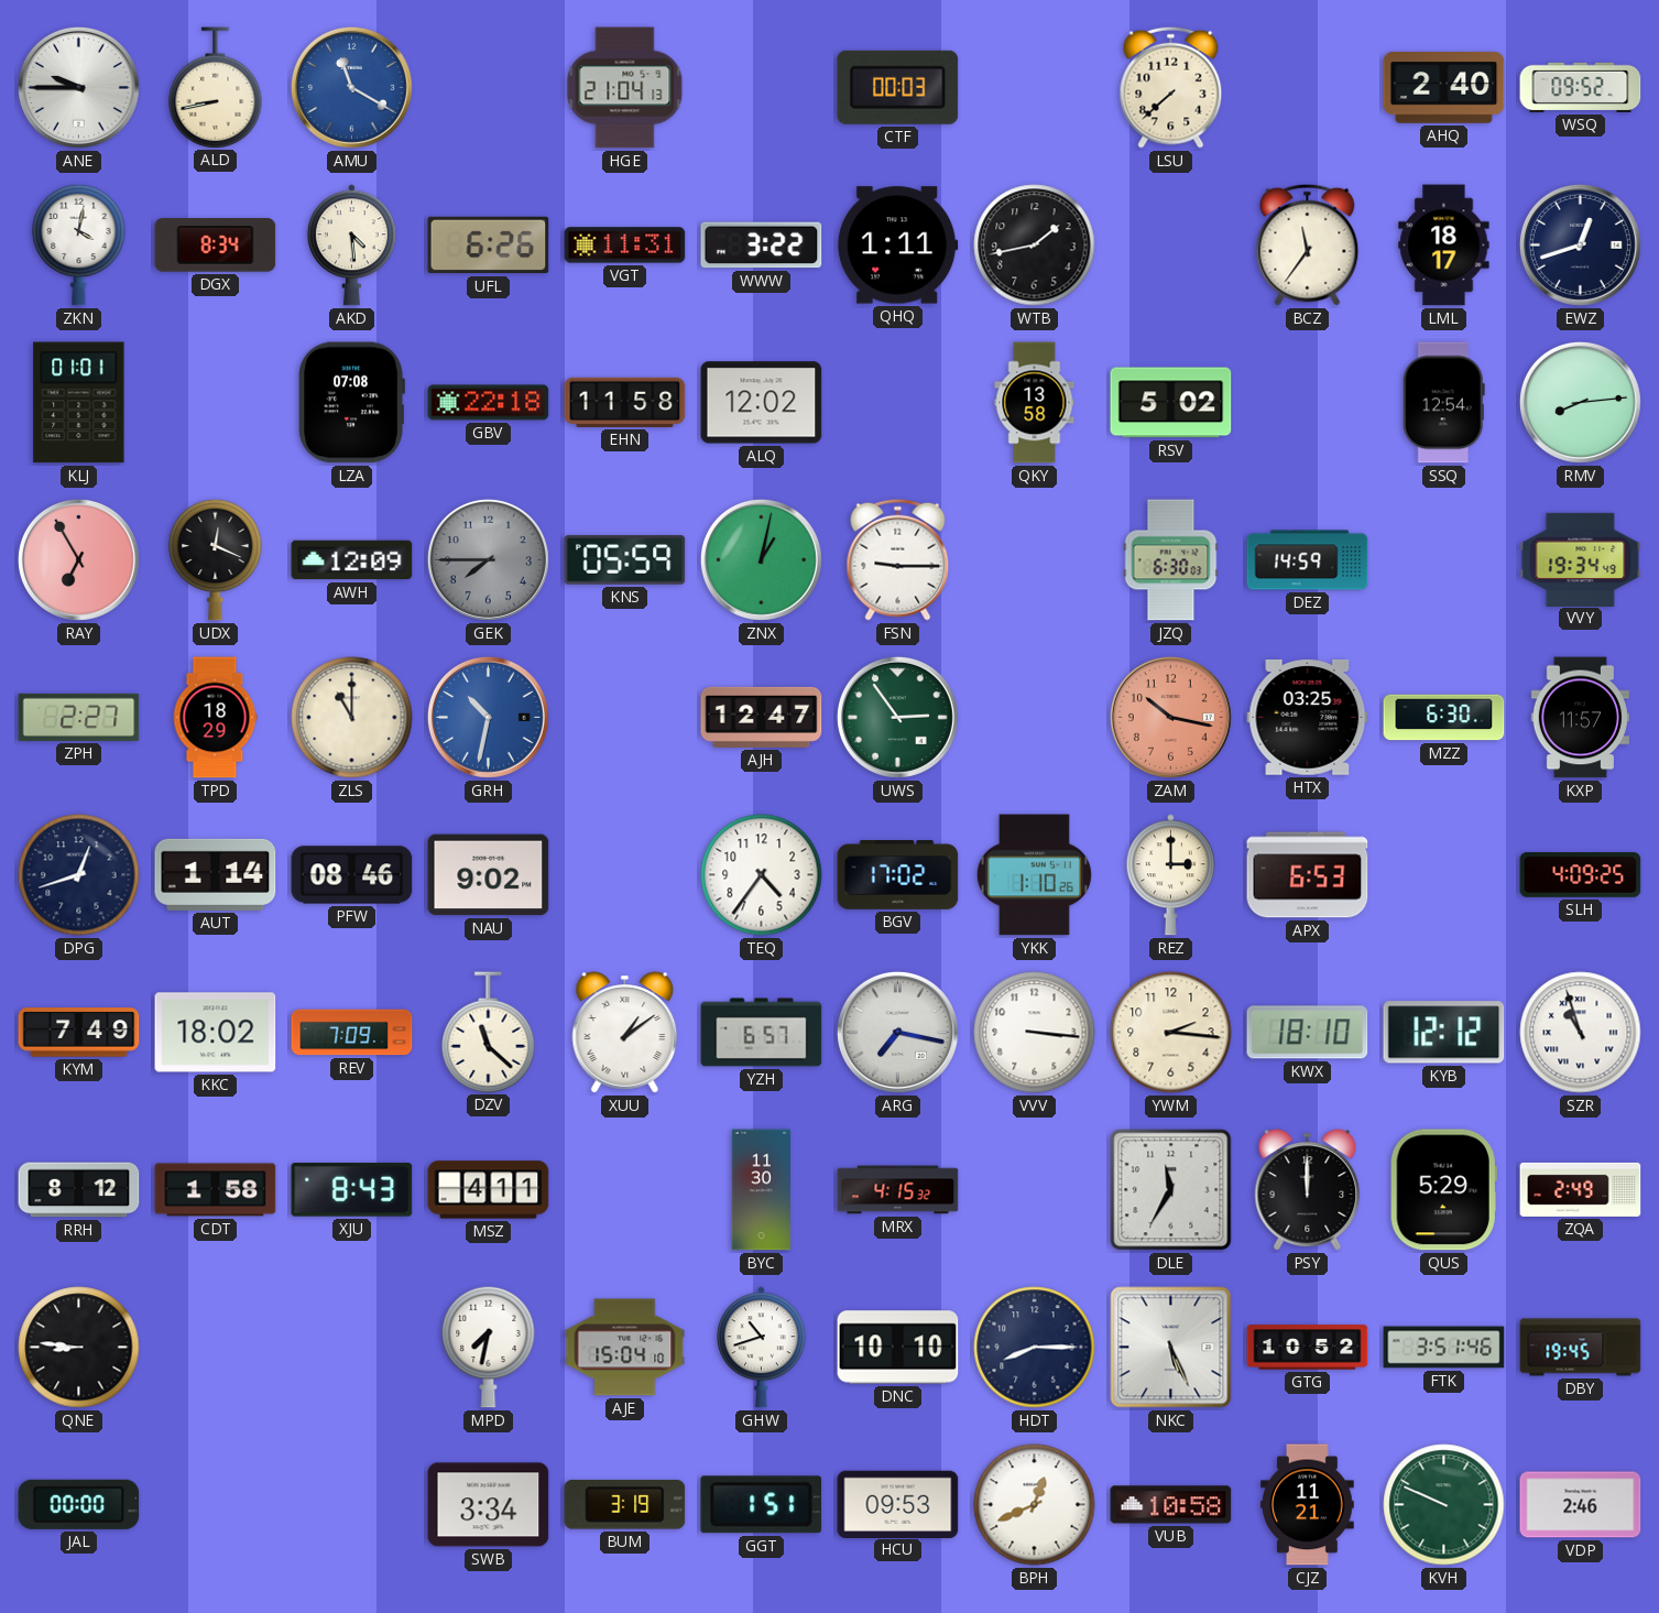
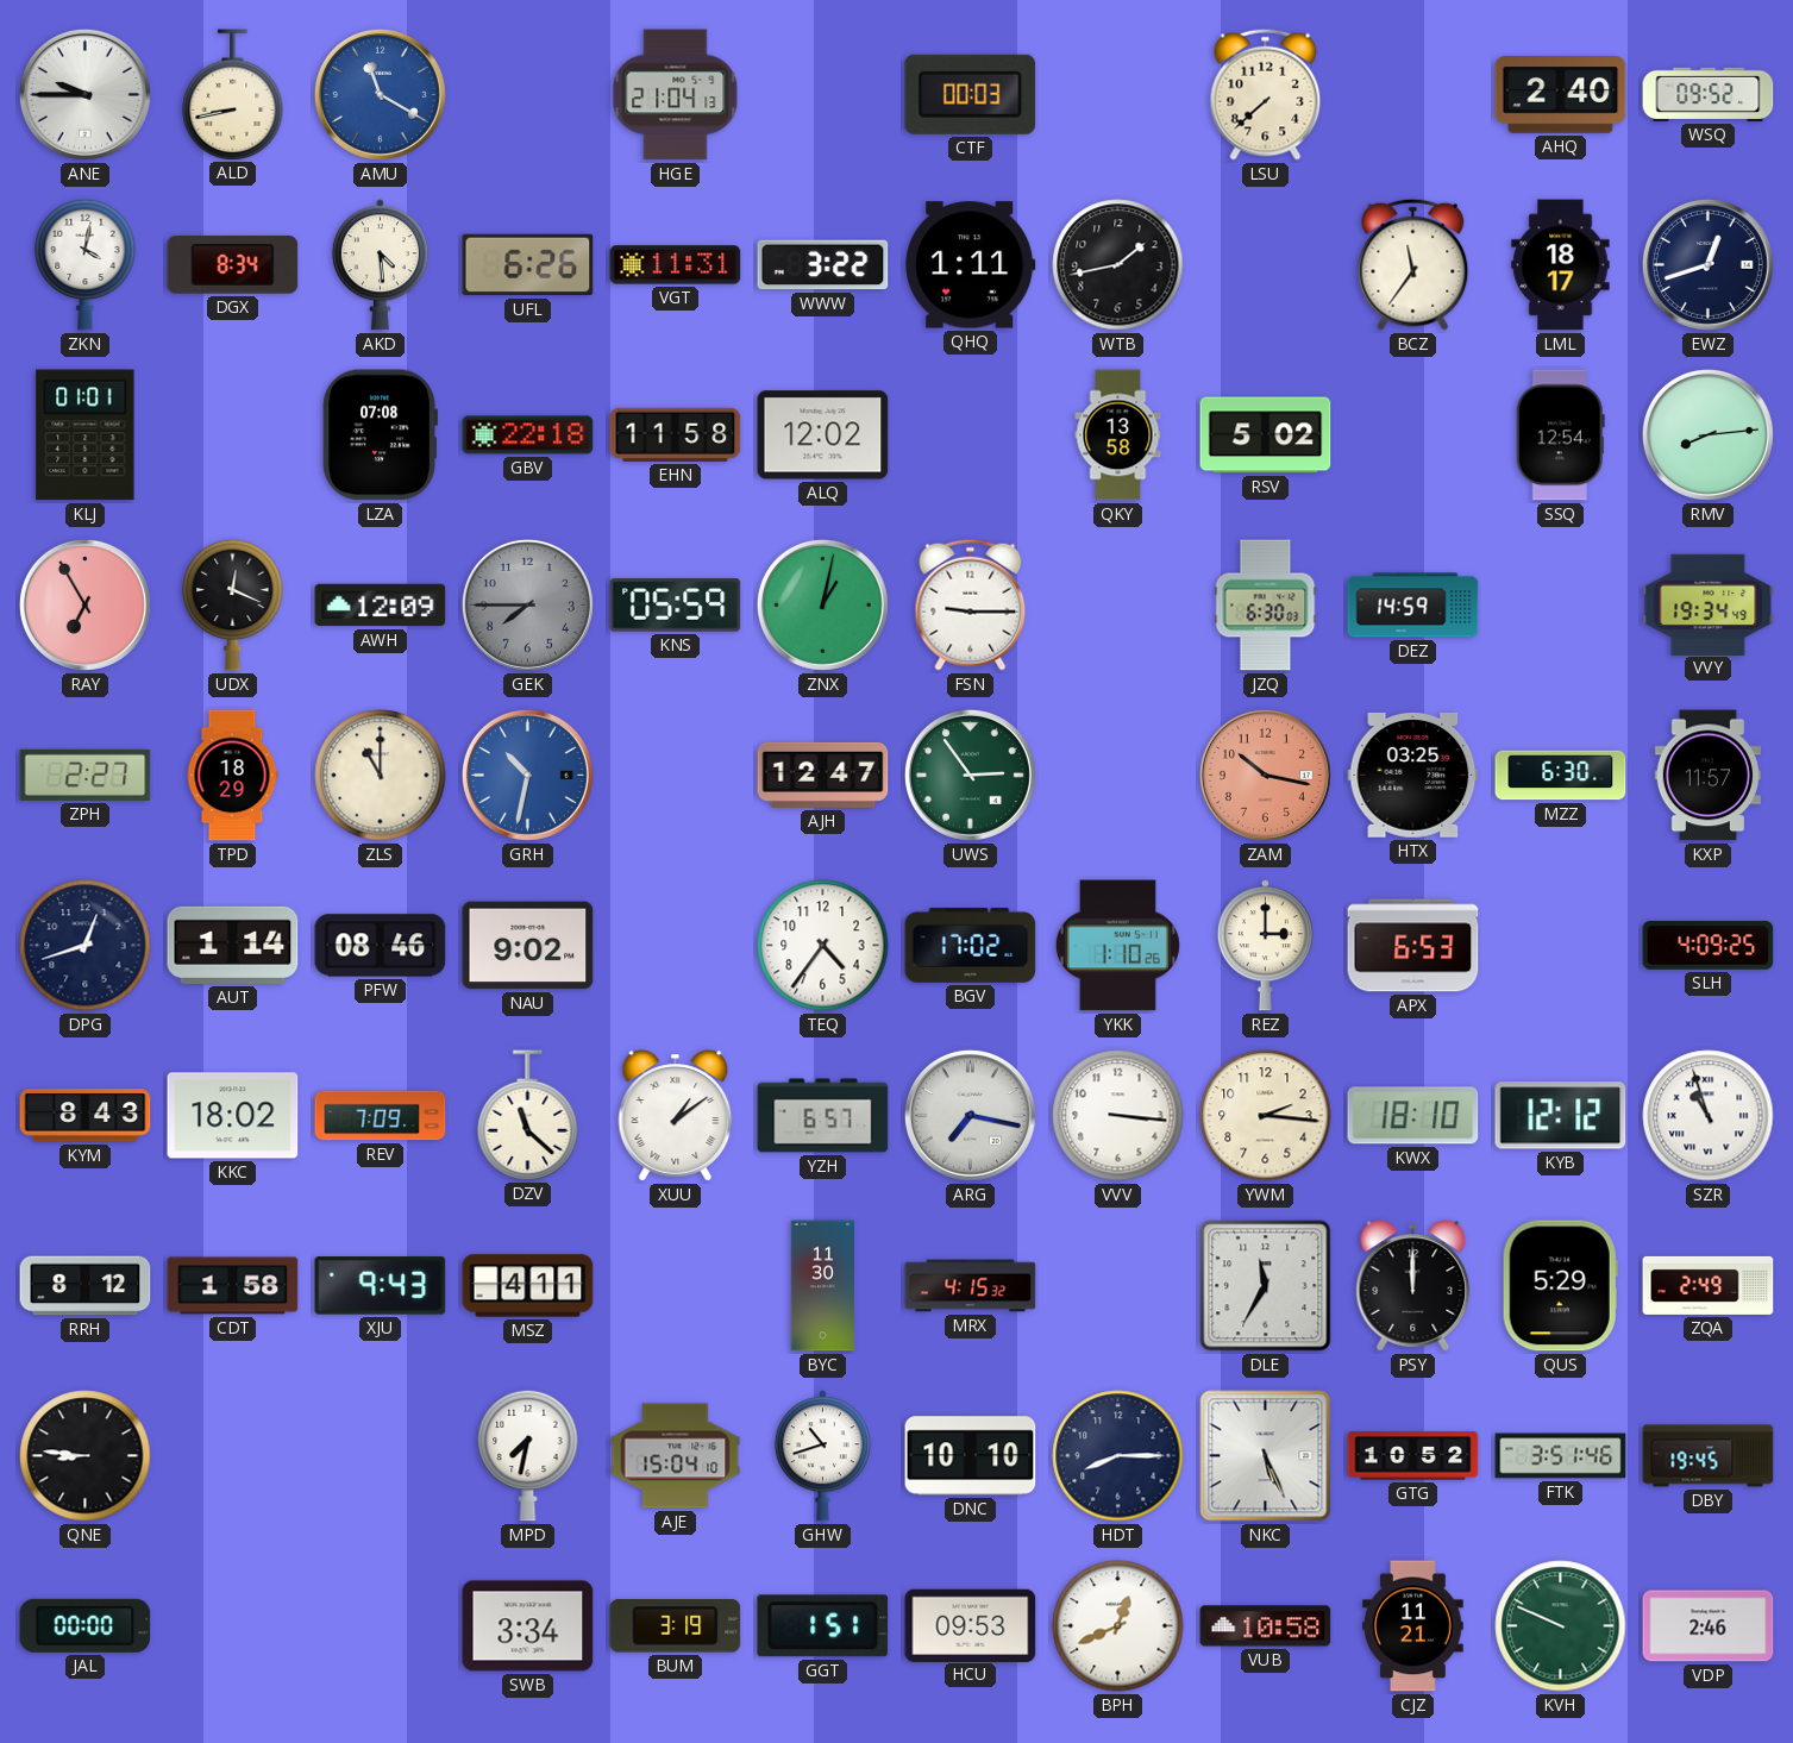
KYM: 7:49 -> 8:43 (86, 1116)
XJU: 8:43 -> 9:43 (381, 1286)
